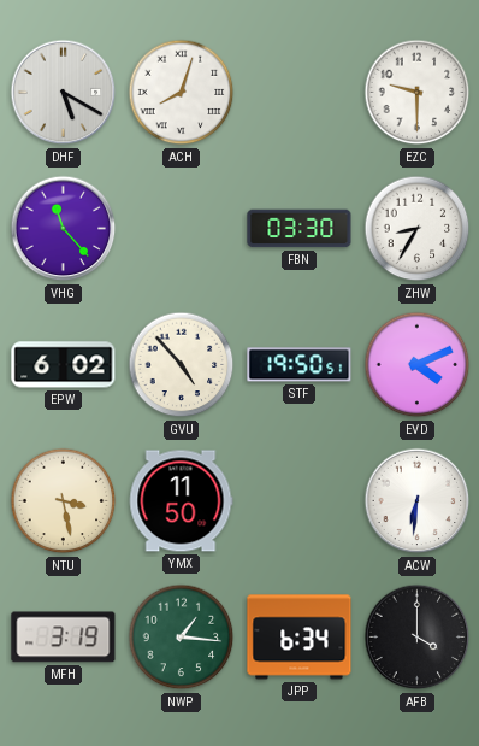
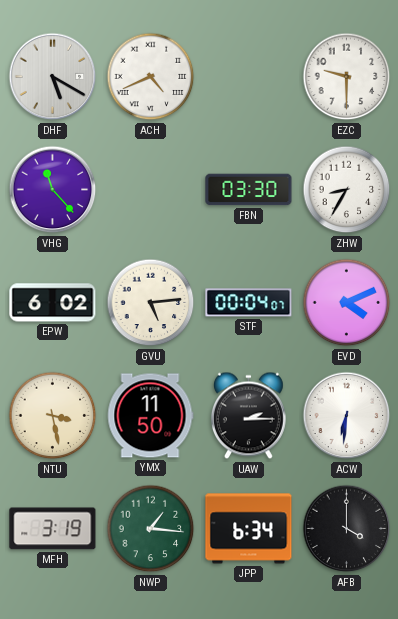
ACH: 8:03 -> 4:41 (151, 77)
GVU: 4:53 -> 5:14 (151, 303)
STF: 19:50 -> 00:04 (249, 303)
UAW: none -> 2:15 (248, 416)
